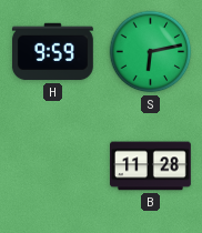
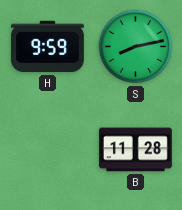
S: 6:13 -> 8:13 (136, 47)
